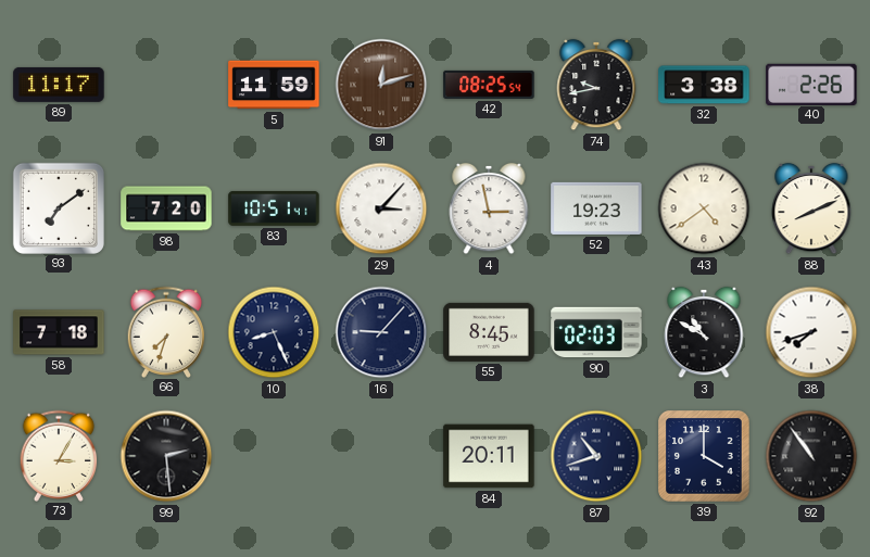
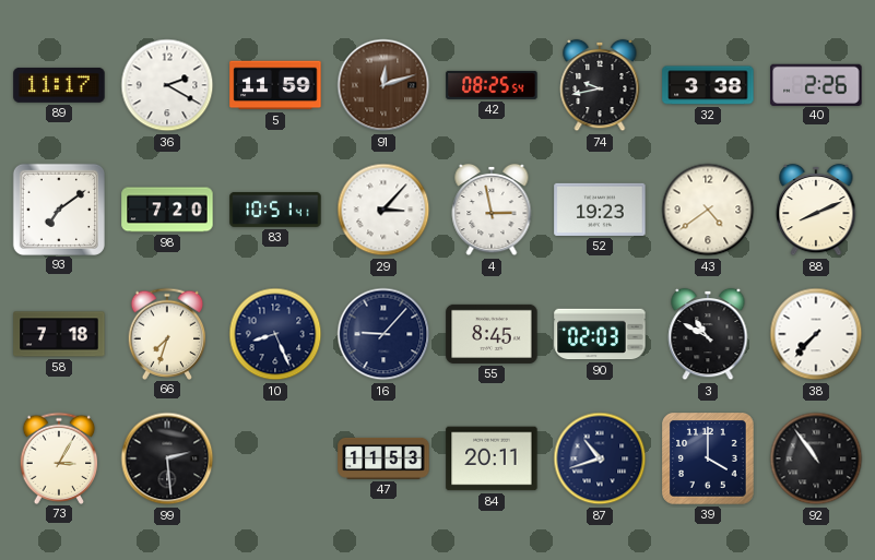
36: none -> 2:20 (167, 85)
38: 7:42 -> 7:37 (816, 334)
47: none -> 11:53 (383, 458)
